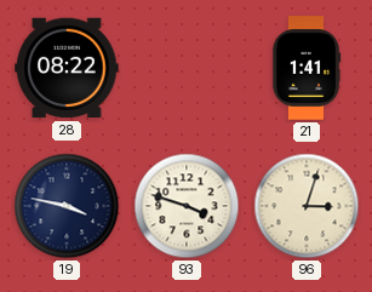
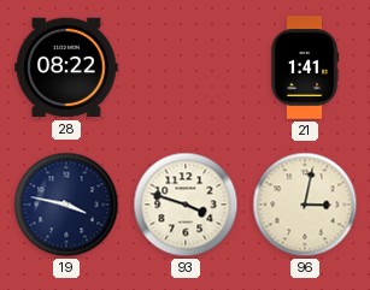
96: 3:03 -> 3:02 (305, 205)
